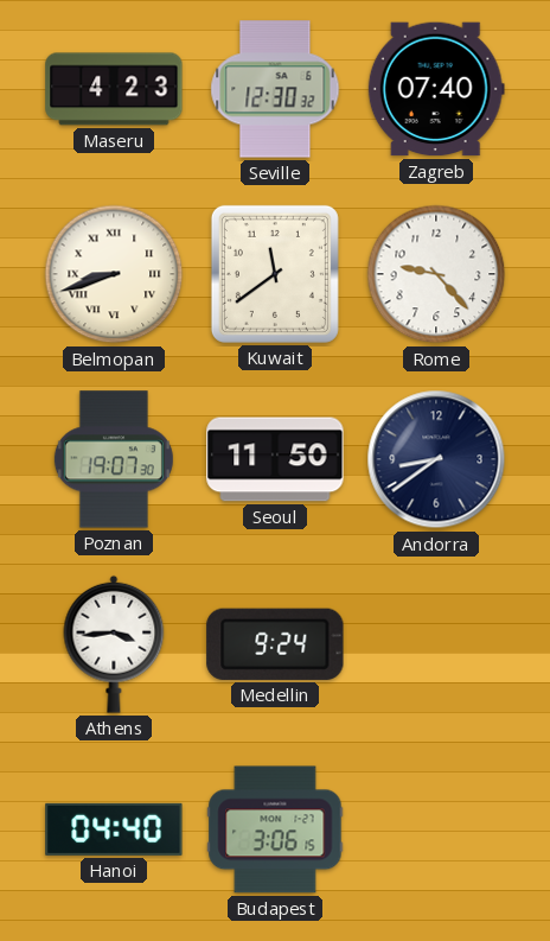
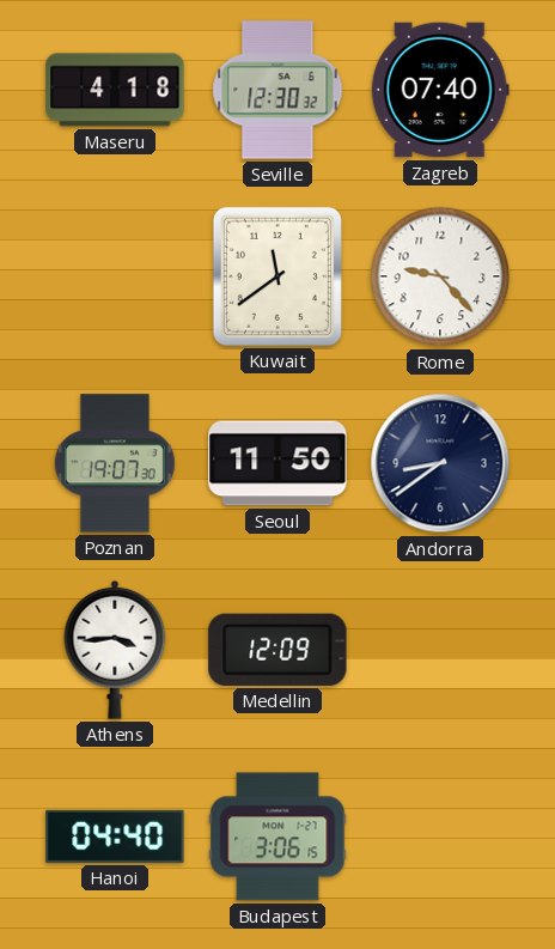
Maseru: 4:23 -> 4:18 (115, 90)
Belmopan: 8:42 -> none (114, 274)
Medellin: 9:24 -> 12:09 (277, 650)
